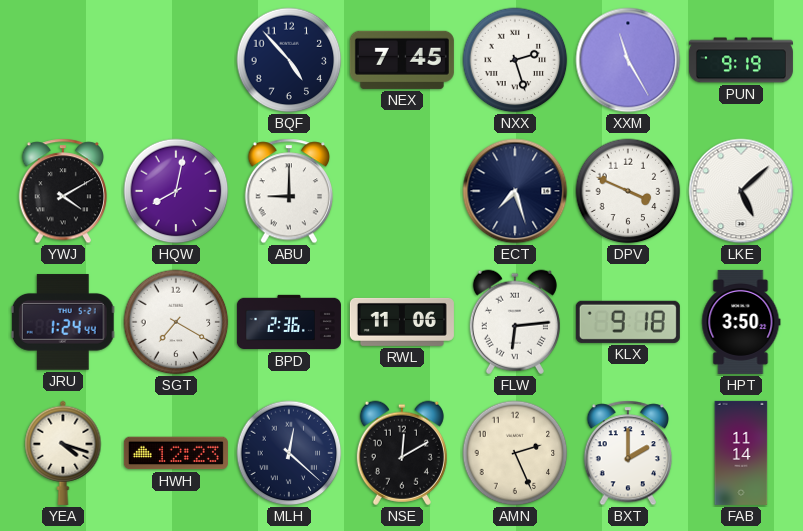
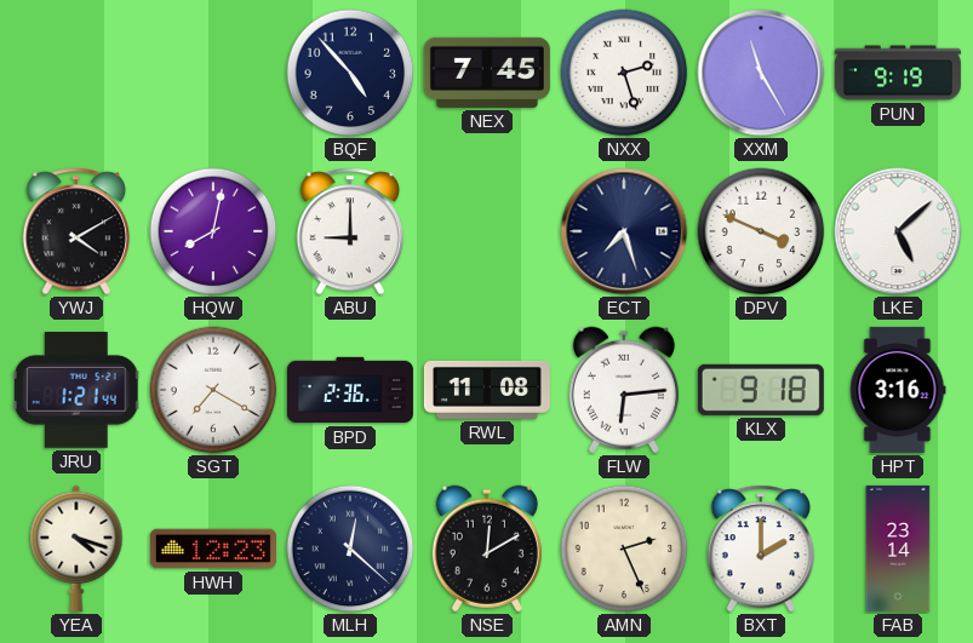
JRU: 1:24 -> 1:21 (76, 390)
RWL: 11:06 -> 11:08 (487, 390)
HPT: 3:50 -> 3:16 (898, 390)
FAB: 11:14 -> 23:14 (898, 549)
